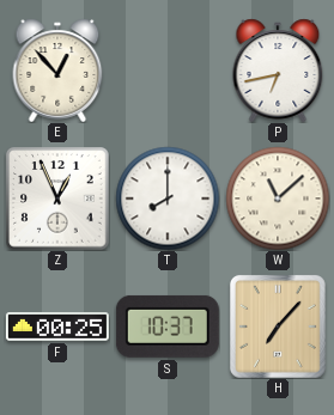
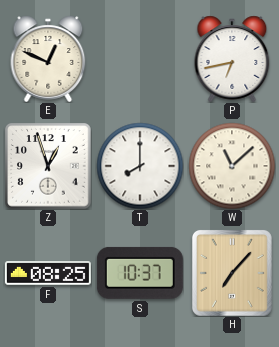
E: 12:53 -> 12:49 (48, 59)
Z: 12:56 -> 12:57 (48, 166)
F: 00:25 -> 08:25 (48, 273)
